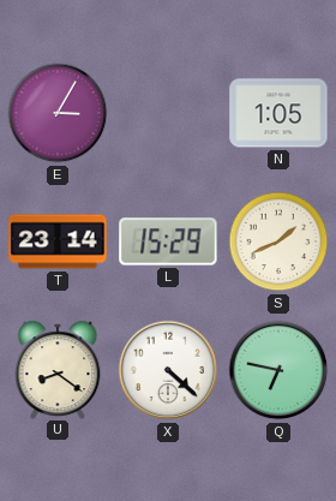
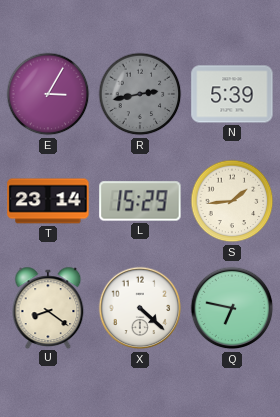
R: none -> 2:43 (140, 94)
N: 1:05 -> 5:39 (232, 94)
S: 1:41 -> 1:44 (232, 201)
